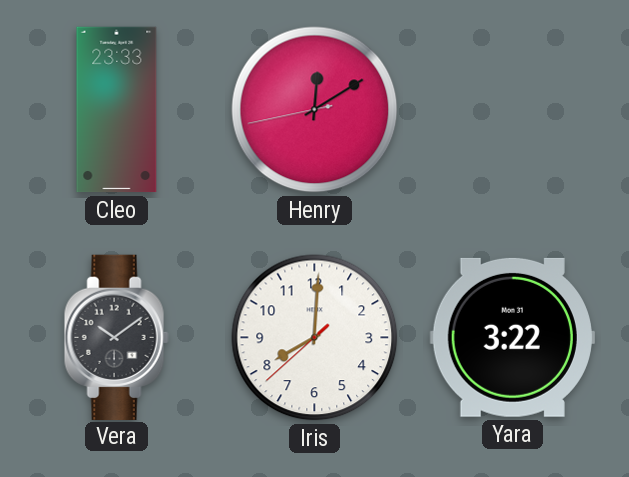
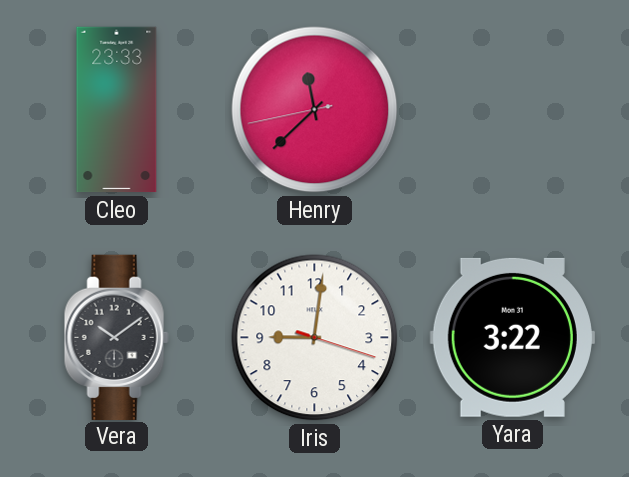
Henry: 12:09 -> 11:37 (315, 110)
Iris: 8:00 -> 9:01 (315, 338)
